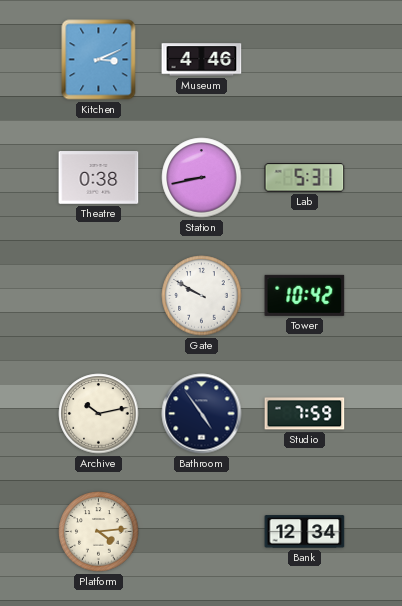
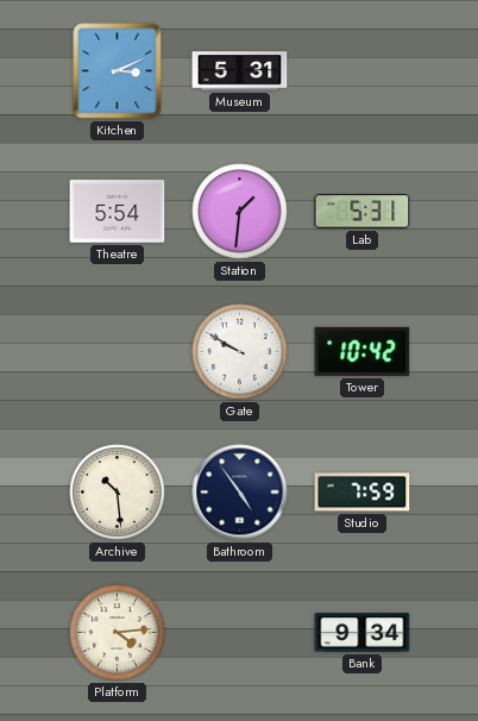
Museum: 4:46 -> 5:31 (240, 71)
Theatre: 0:38 -> 5:54 (118, 212)
Station: 8:43 -> 1:31 (240, 212)
Archive: 10:13 -> 10:29 (118, 493)
Bank: 12:34 -> 9:34 (363, 633)
